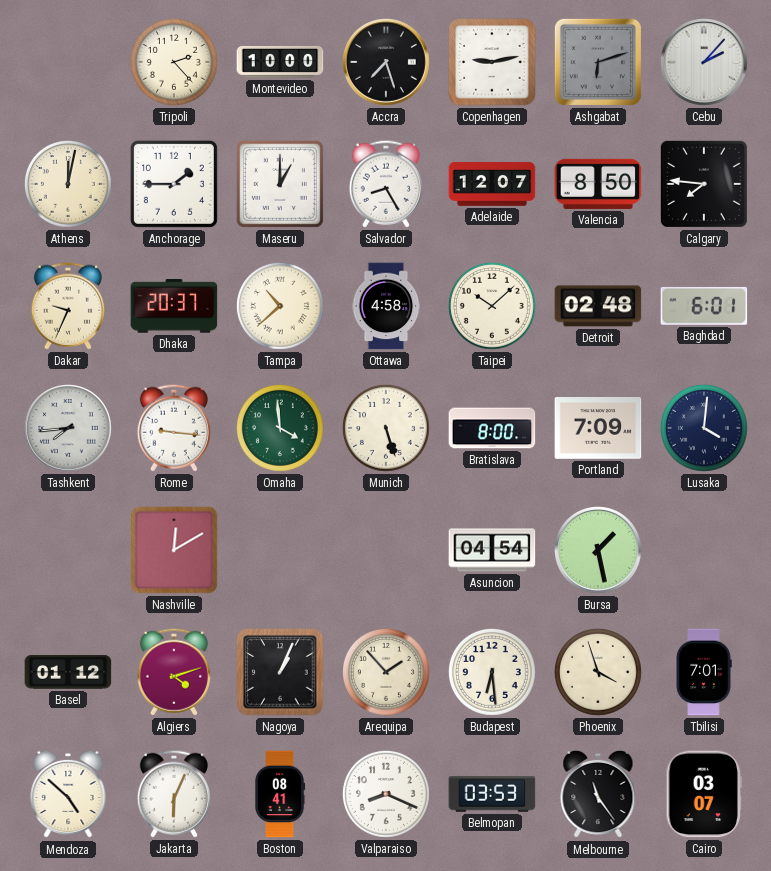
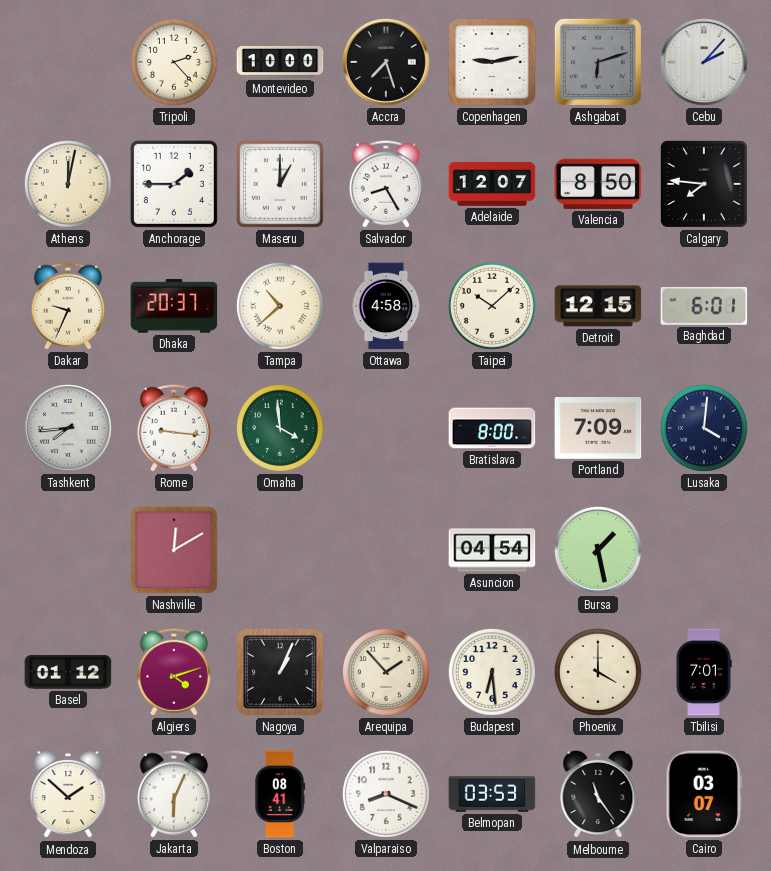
Detroit: 02:48 -> 12:15 (598, 306)
Munich: 5:27 -> none (386, 428)
Phoenix: 3:57 -> 4:00 (598, 672)
Mendoza: 4:52 -> 1:52 (68, 794)
